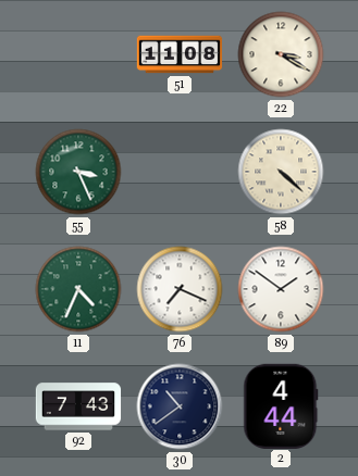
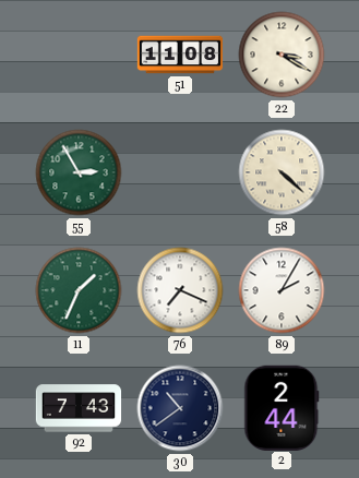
55: 3:26 -> 2:55 (79, 172)
11: 4:34 -> 1:34 (79, 290)
89: 1:51 -> 2:05 (282, 290)
2: 4:44 -> 2:44 (282, 407)
